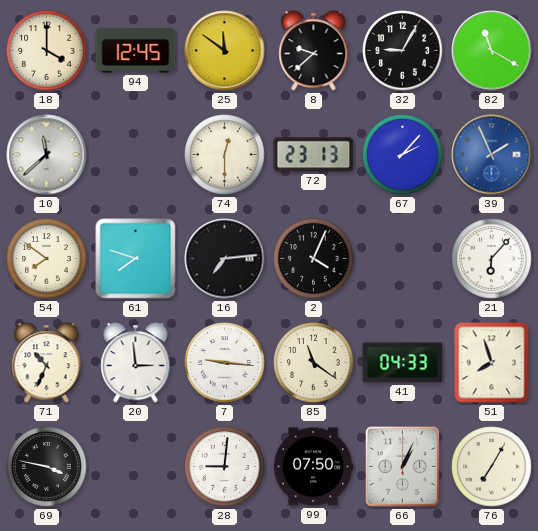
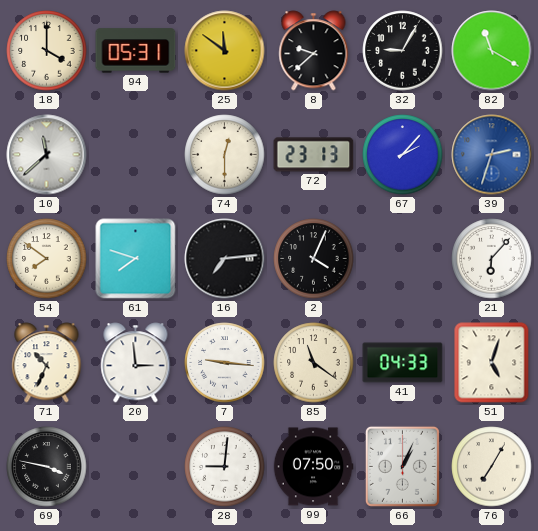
94: 12:45 -> 05:31 (136, 51)
39: 1:56 -> 2:33 (492, 155)
51: 7:57 -> 5:03 (492, 363)
